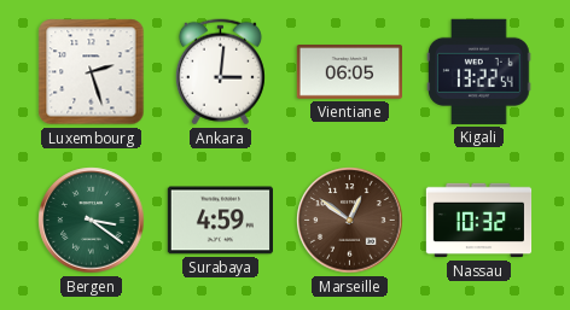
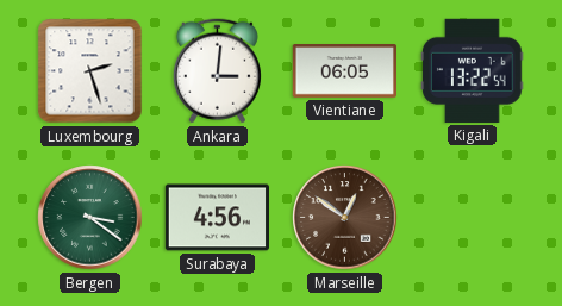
Surabaya: 4:59 -> 4:56 (217, 218)
Nassau: 10:32 -> none (479, 221)
